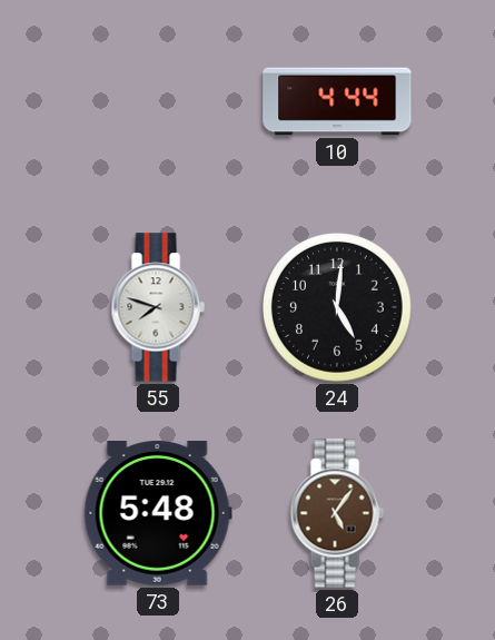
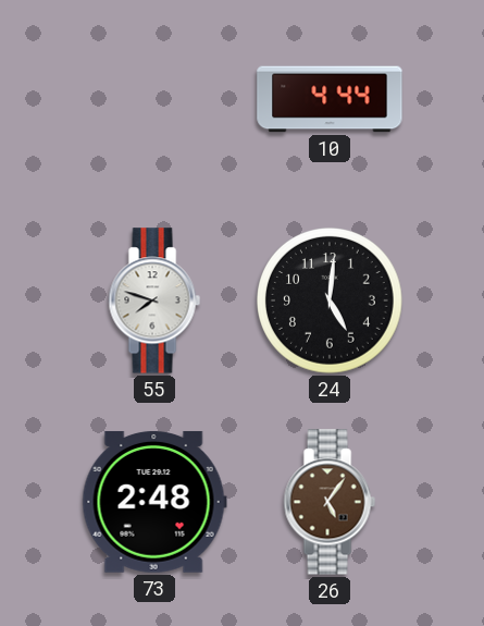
73: 5:48 -> 2:48 (154, 502)
